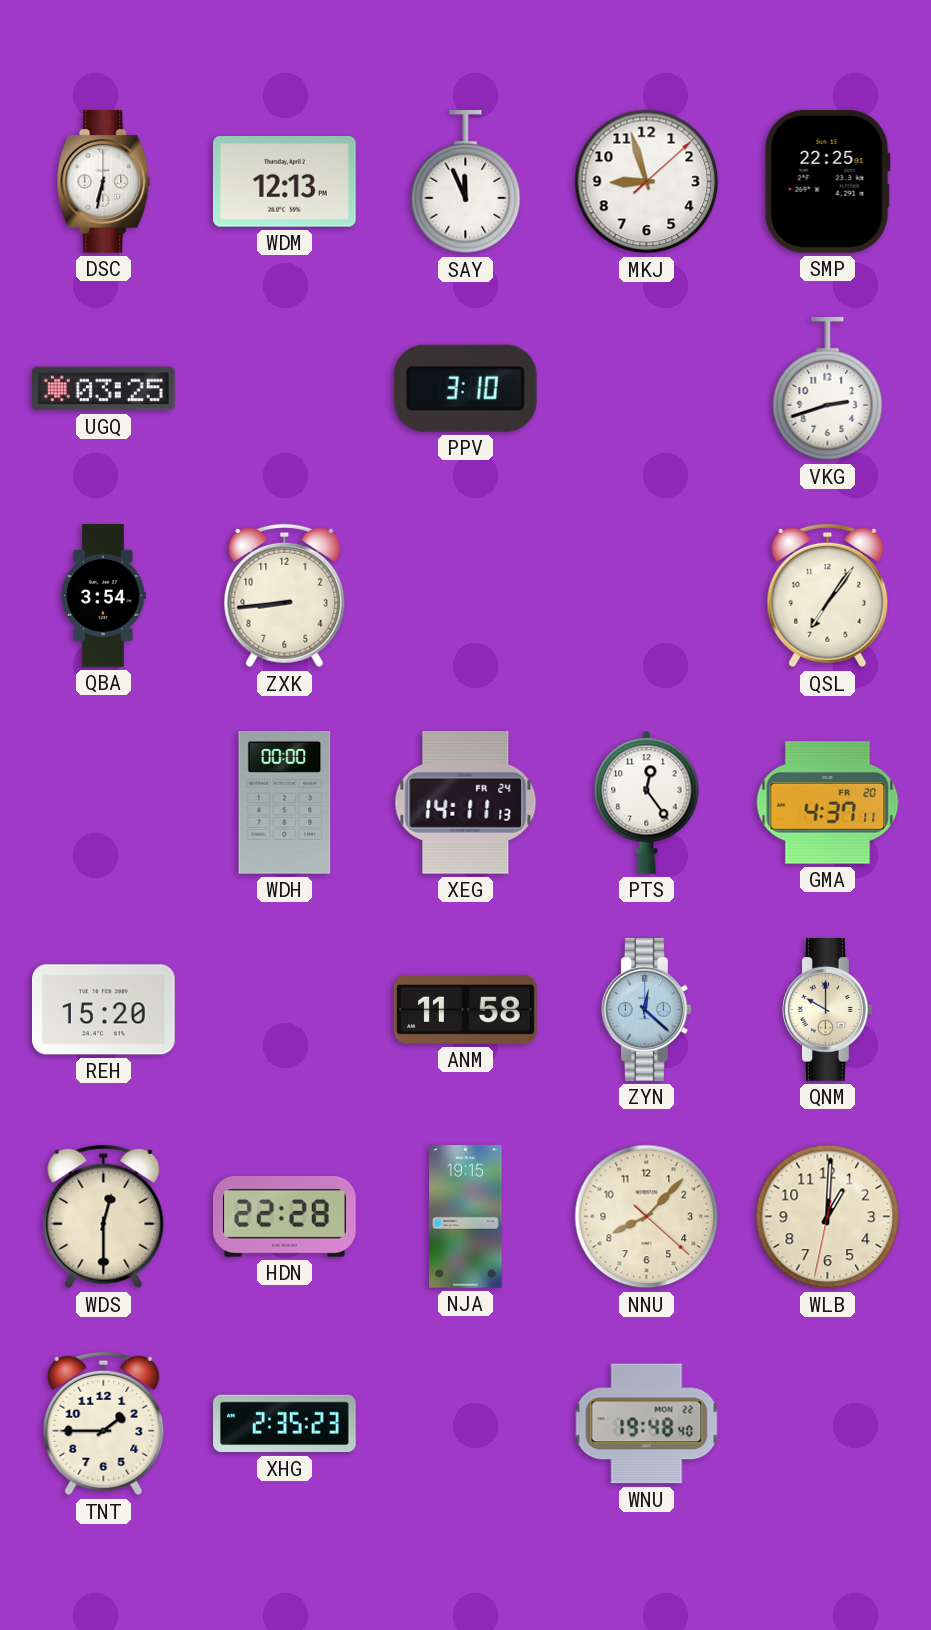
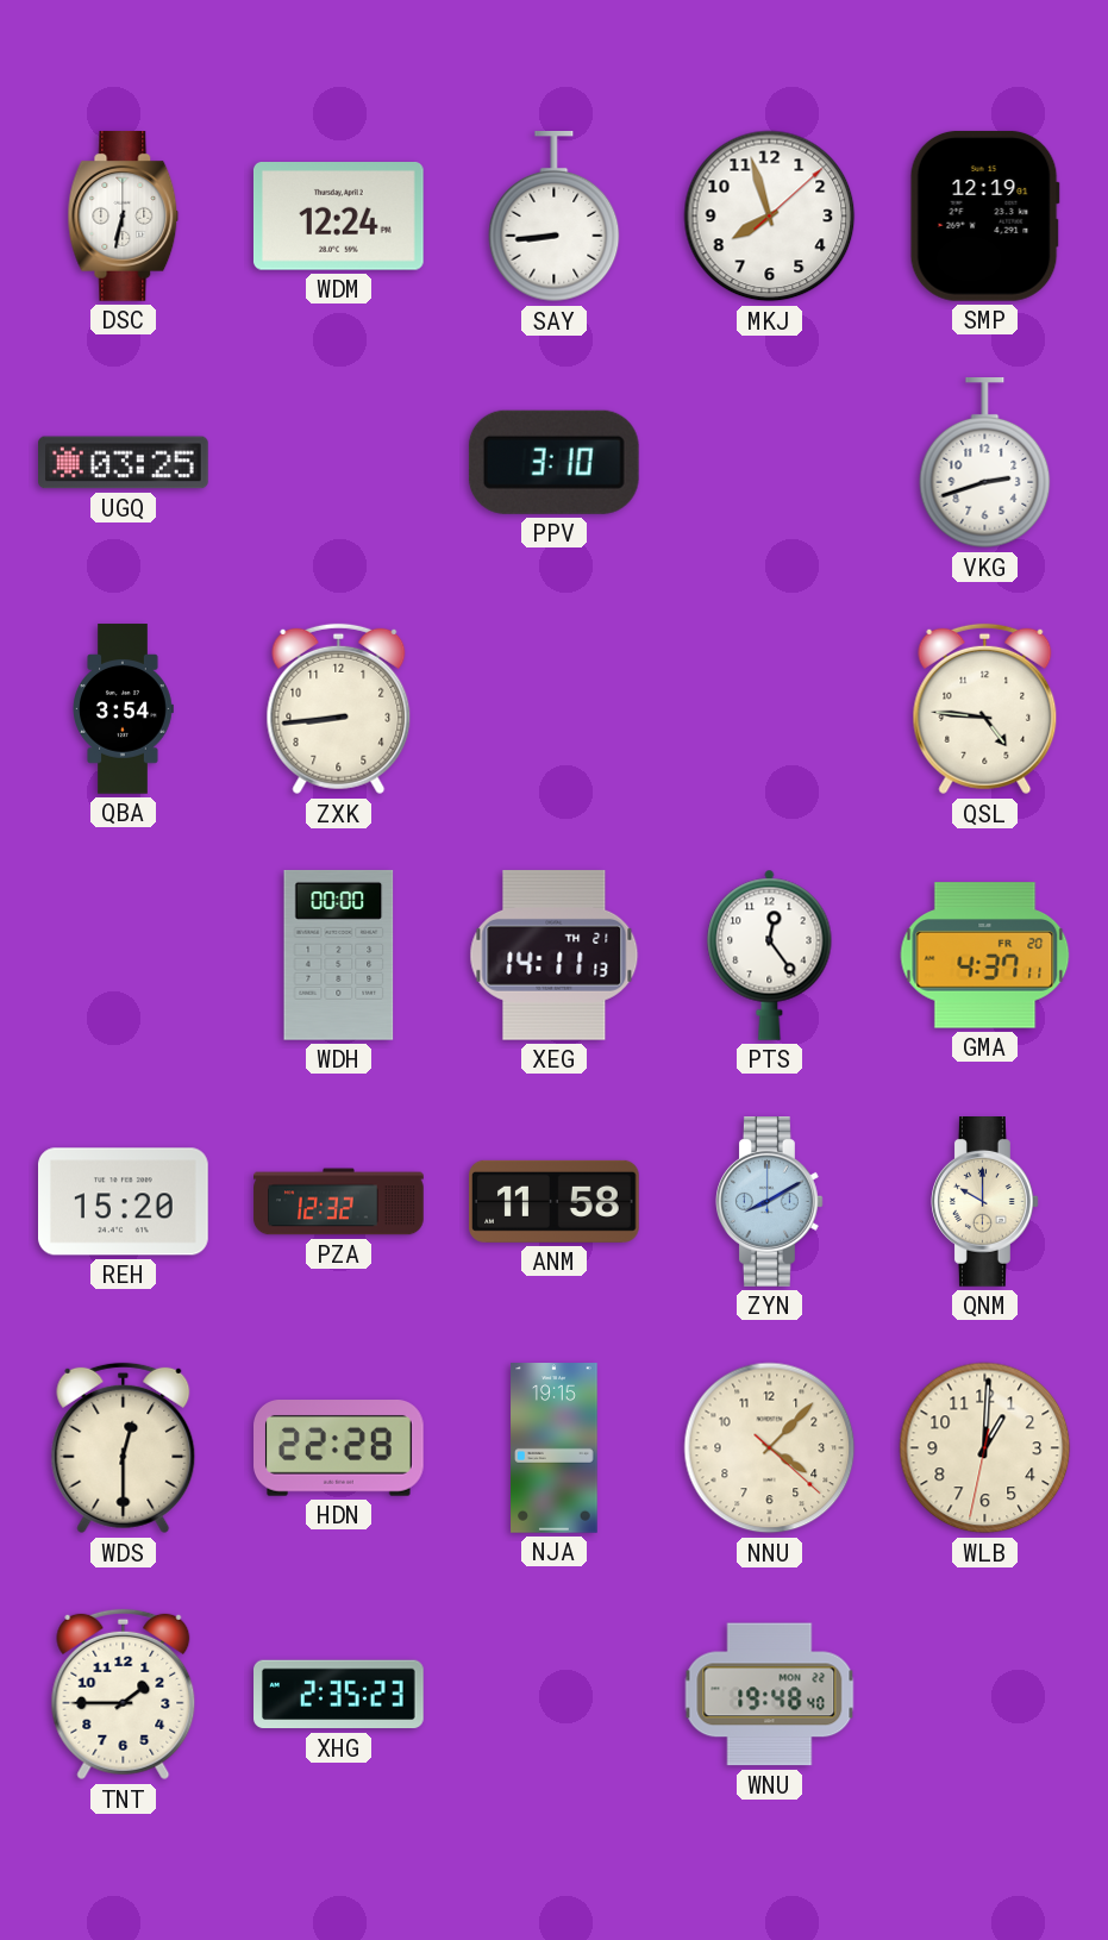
WDM: 12:13 -> 12:24 (338, 217)
SAY: 11:56 -> 8:44 (555, 218)
MKJ: 8:57 -> 7:57 (770, 217)
SMP: 22:25 -> 12:19 (984, 215)
QSL: 7:06 -> 4:46 (985, 709)
XEG date: FR 24 -> TH 21 (555, 955)
PZA: none -> 12:32 (339, 1202)
ZYN: 12:22 -> 8:10 (770, 1202)
NNU: 8:07 -> 4:07 (770, 1448)
